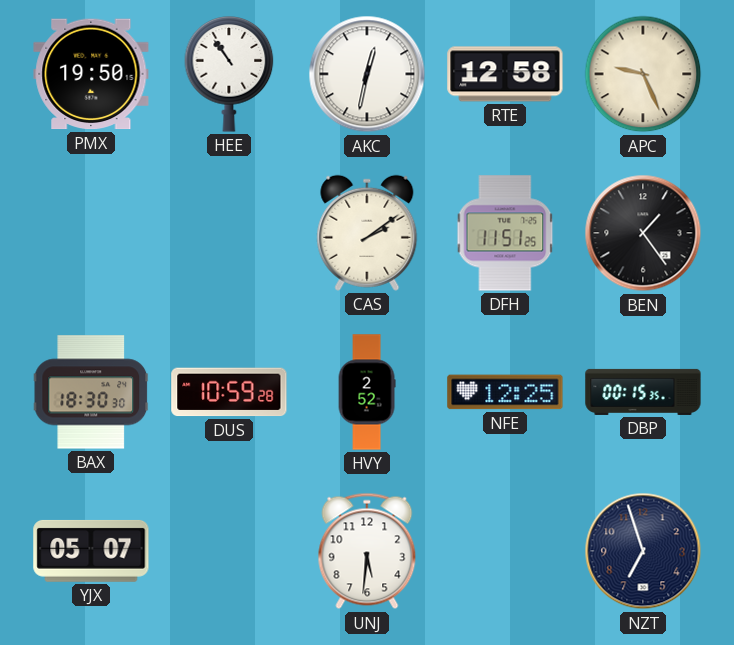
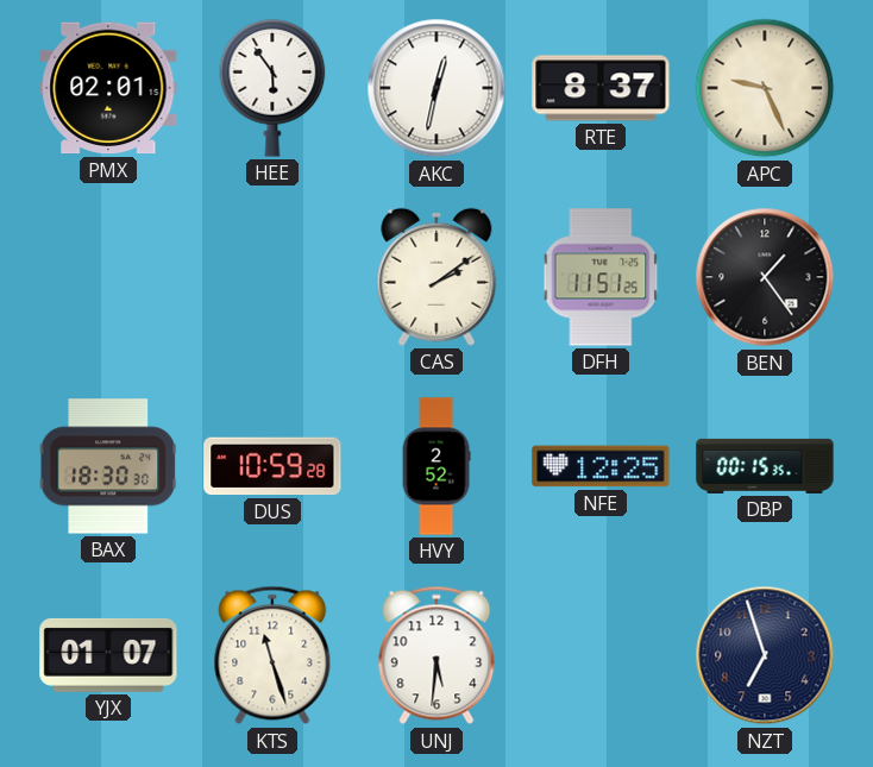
PMX: 19:50 -> 02:01 (108, 88)
HEE: 10:54 -> 5:54 (272, 89)
RTE: 12:58 -> 8:37 (601, 88)
YJX: 05:07 -> 01:07 (108, 655)
KTS: none -> 11:27 (272, 655)
